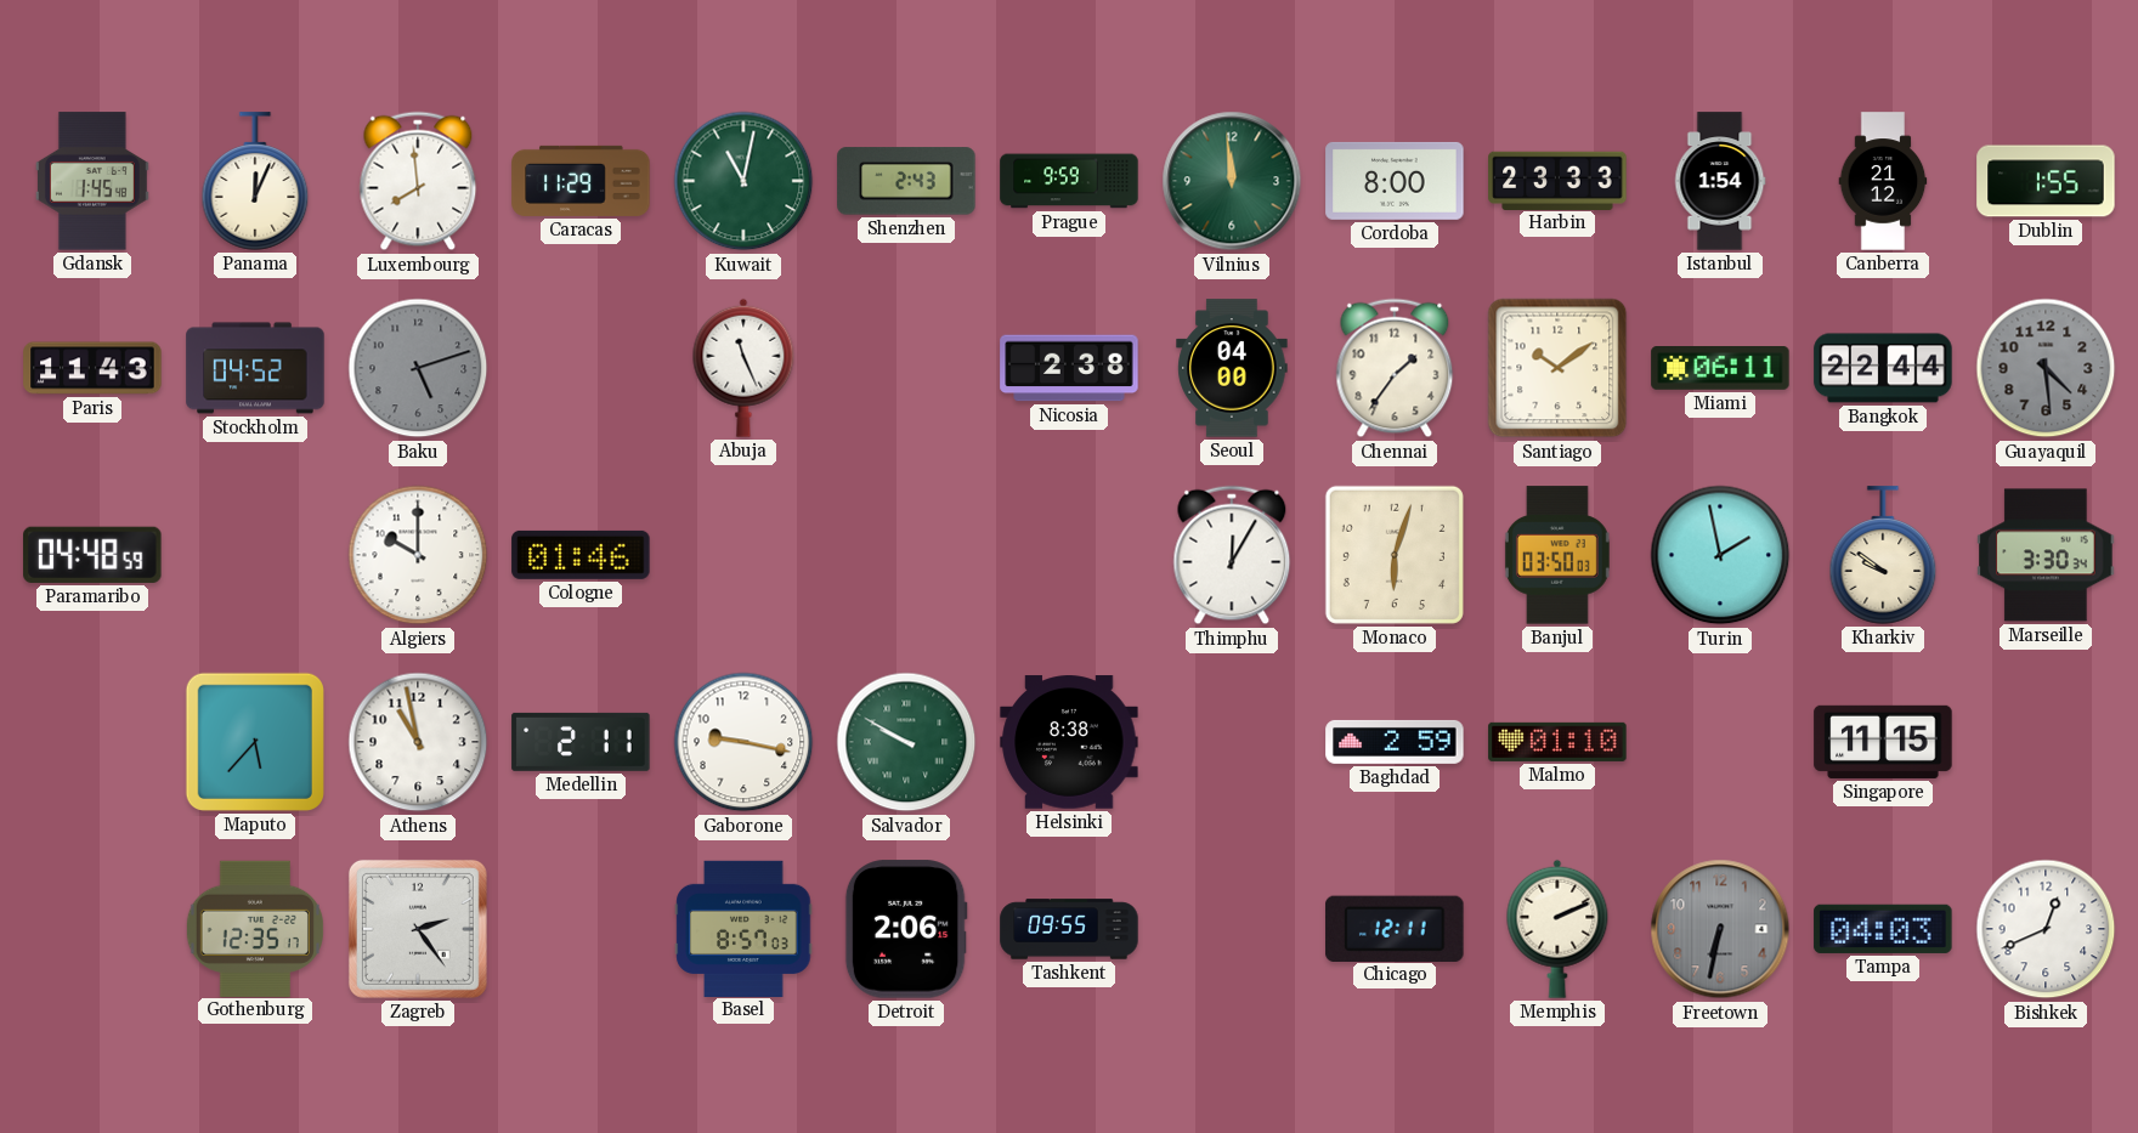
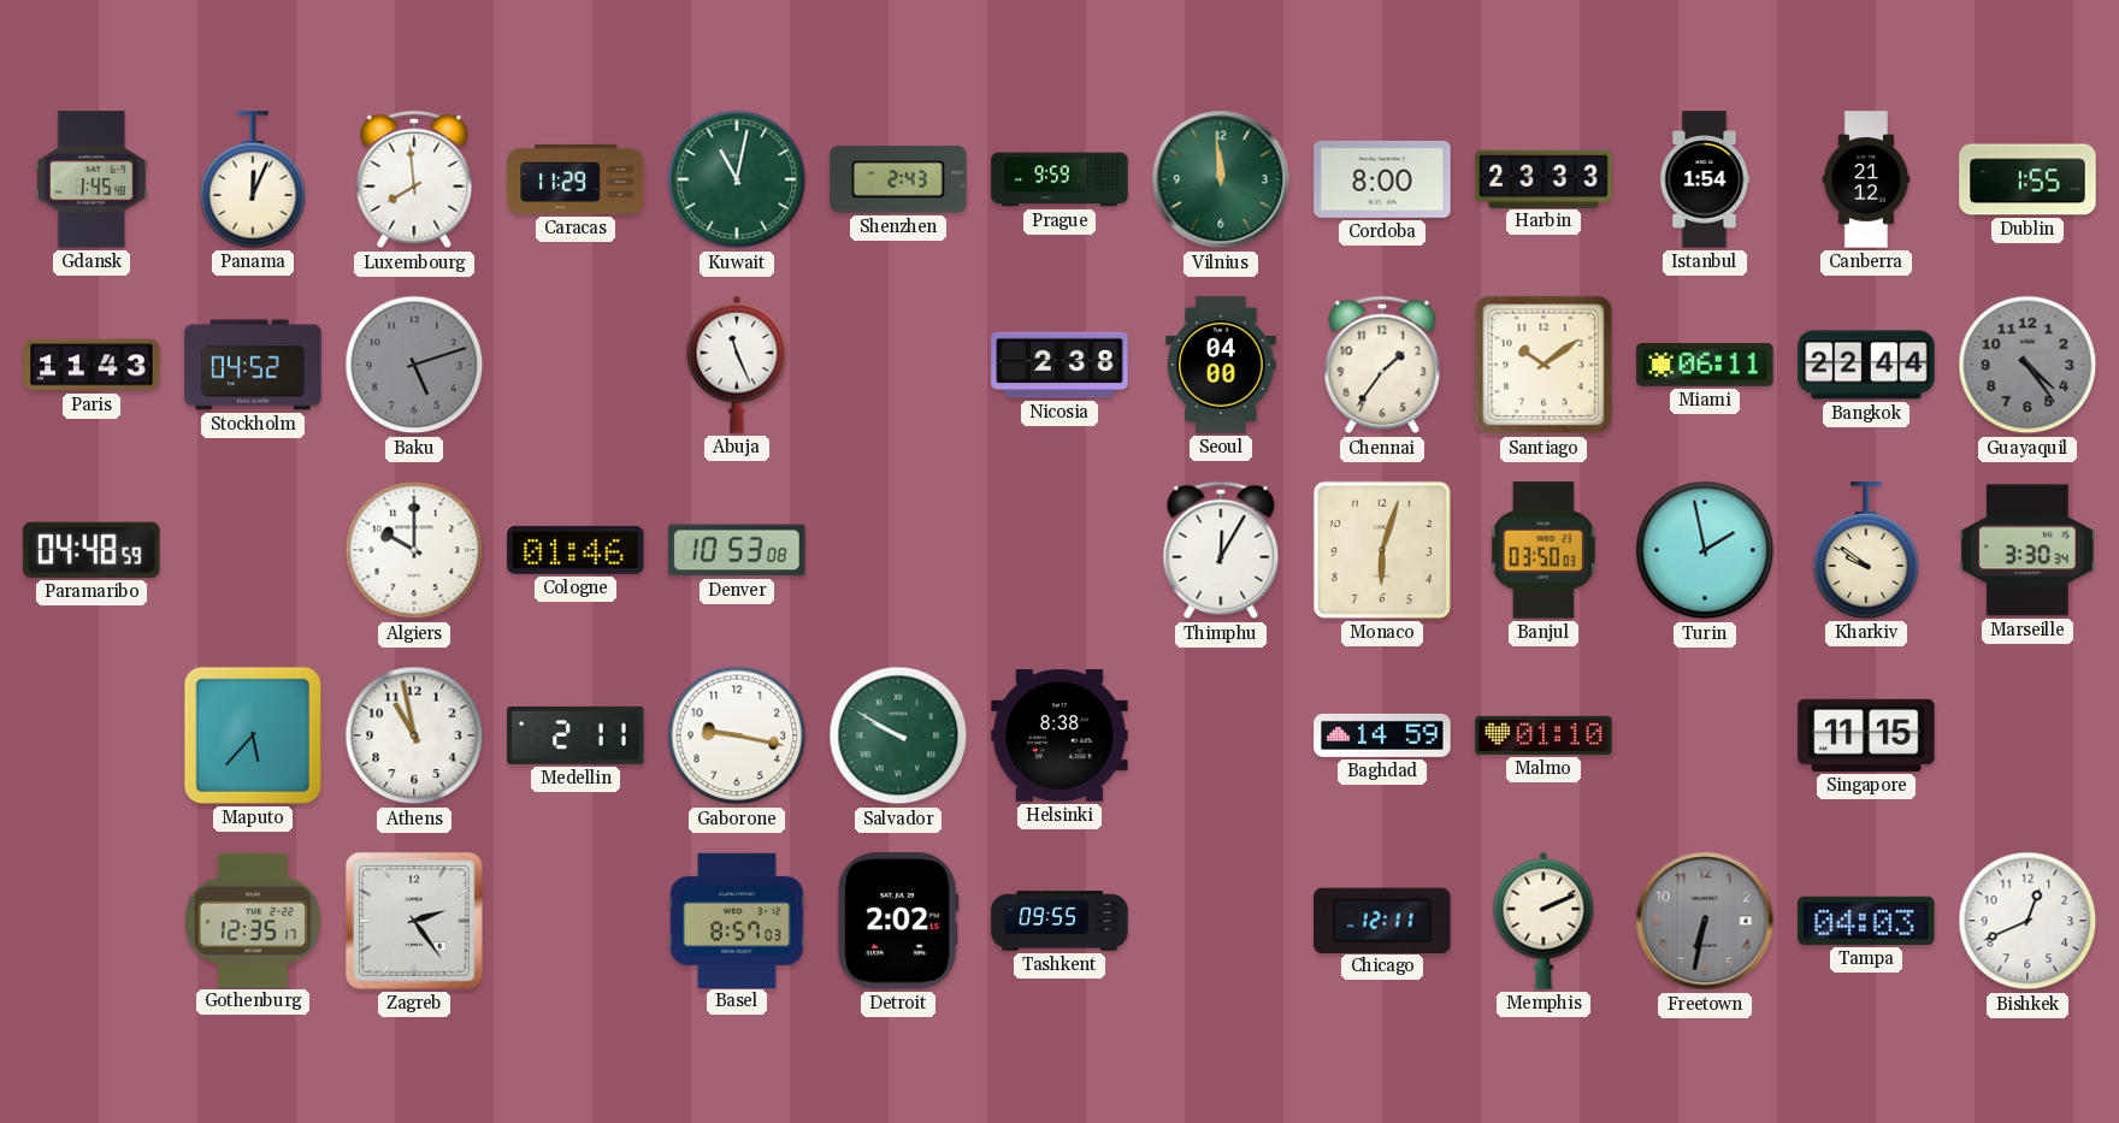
Guayaquil: 4:29 -> 4:24 (2027, 365)
Denver: none -> 10:53 (737, 550)
Baghdad: 2:59 -> 14:59 (1382, 735)
Detroit: 2:06 -> 2:02 (898, 921)
